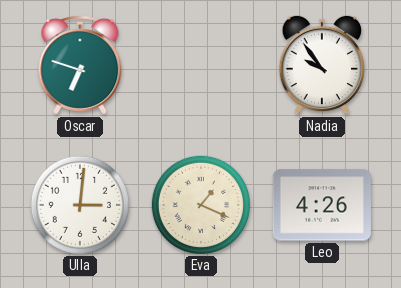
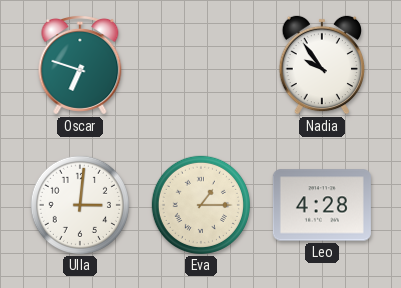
Eva: 1:19 -> 1:15 (201, 205)
Leo: 4:26 -> 4:28 (322, 205)
